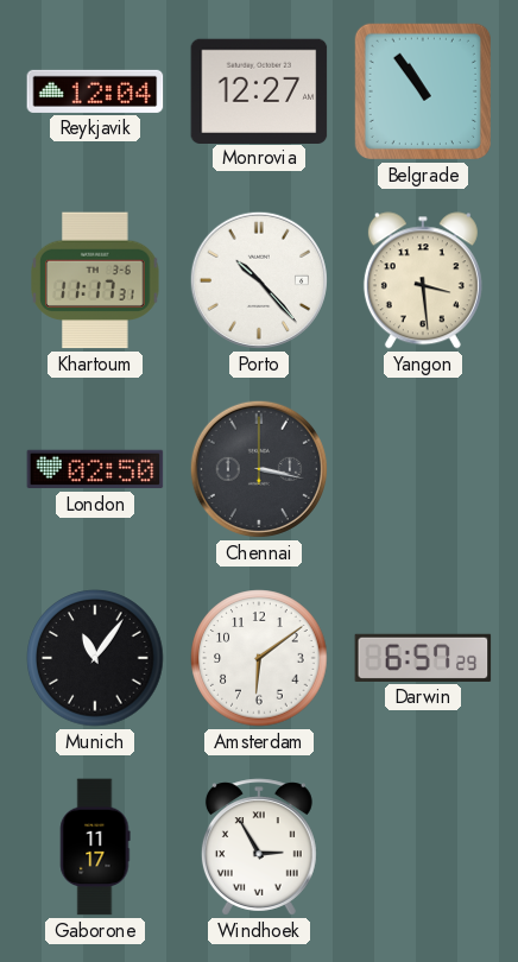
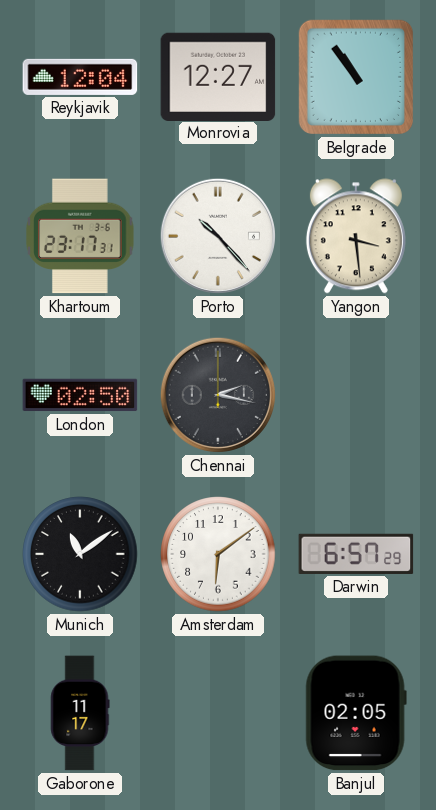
Khartoum: 11:17 -> 23:17 (80, 236)
Chennai: 3:17 -> 2:17 (218, 395)
Munich: 11:06 -> 11:09 (80, 554)
Windhoek: 2:55 -> none (259, 847)
Banjul: none -> 02:05 (356, 713)
